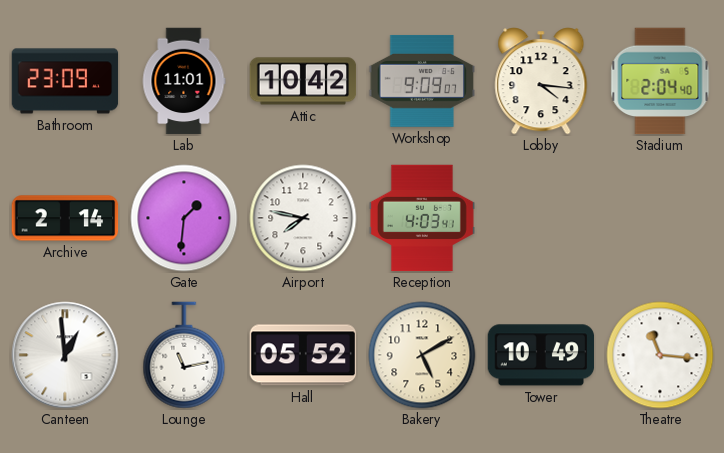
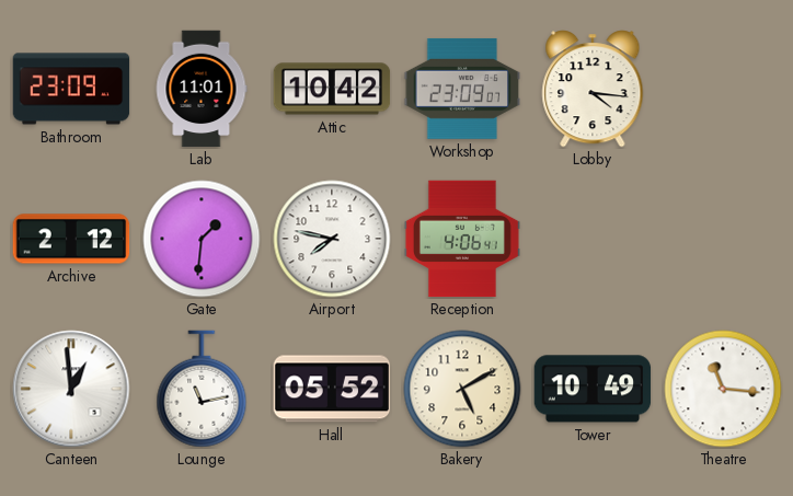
Workshop: 9:09 -> 23:09 (462, 89)
Stadium: 2:04 -> none (660, 81)
Archive: 2:14 -> 2:12 (71, 239)
Reception: 4:03 -> 4:06 (462, 239)
